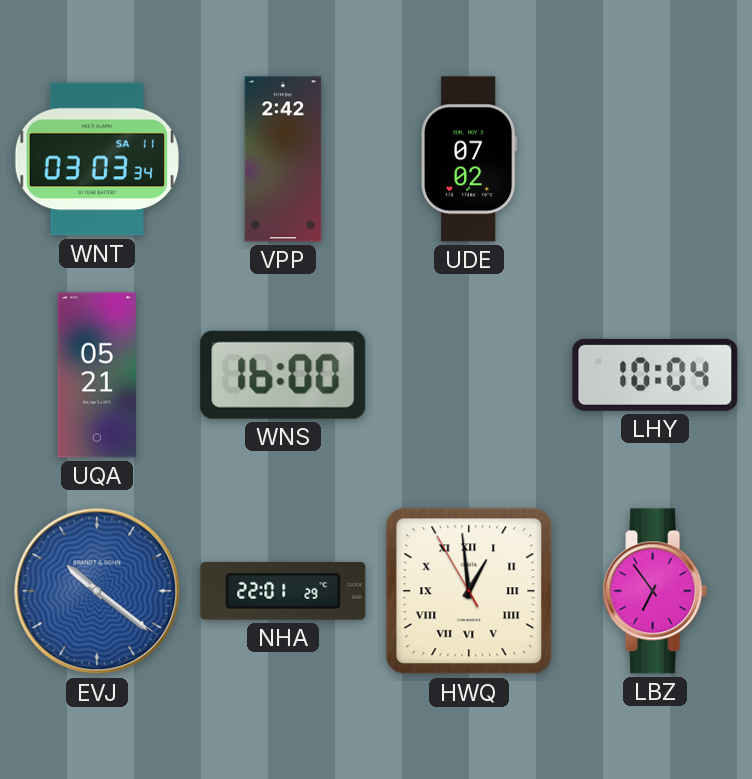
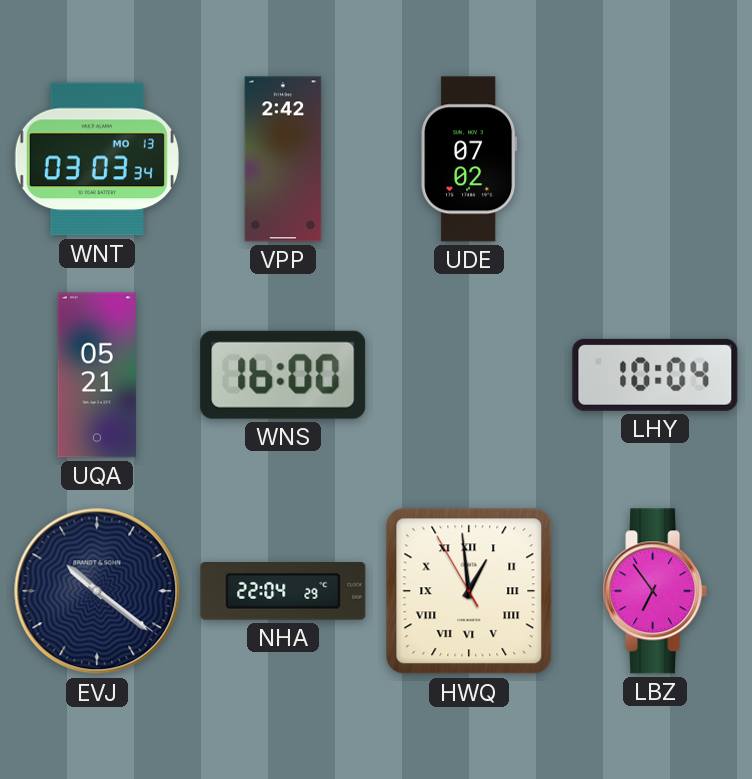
WNT date: SA 11 -> MO 13 (97, 159)
EVJ dial: blue -> navy (97, 591)
NHA: 22:01 -> 22:04 (283, 592)
